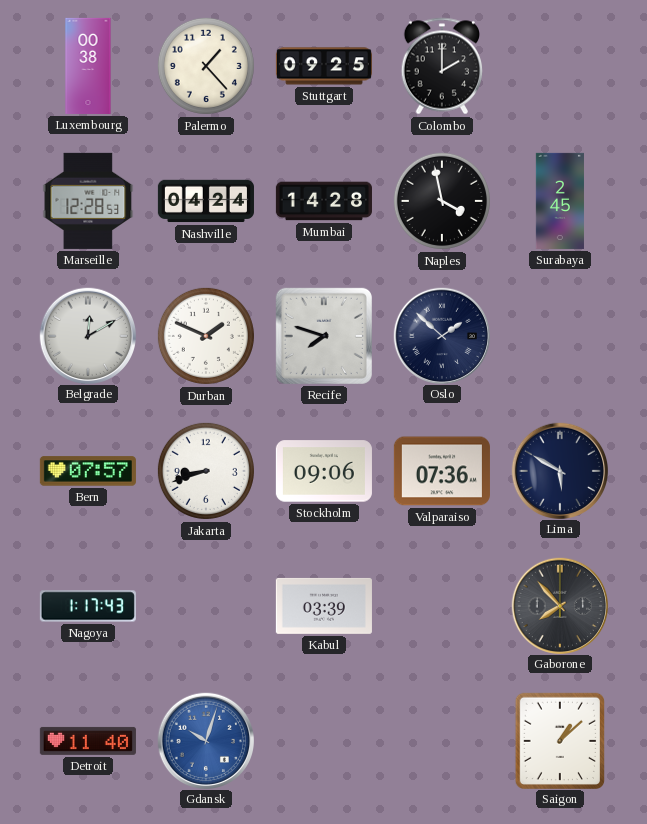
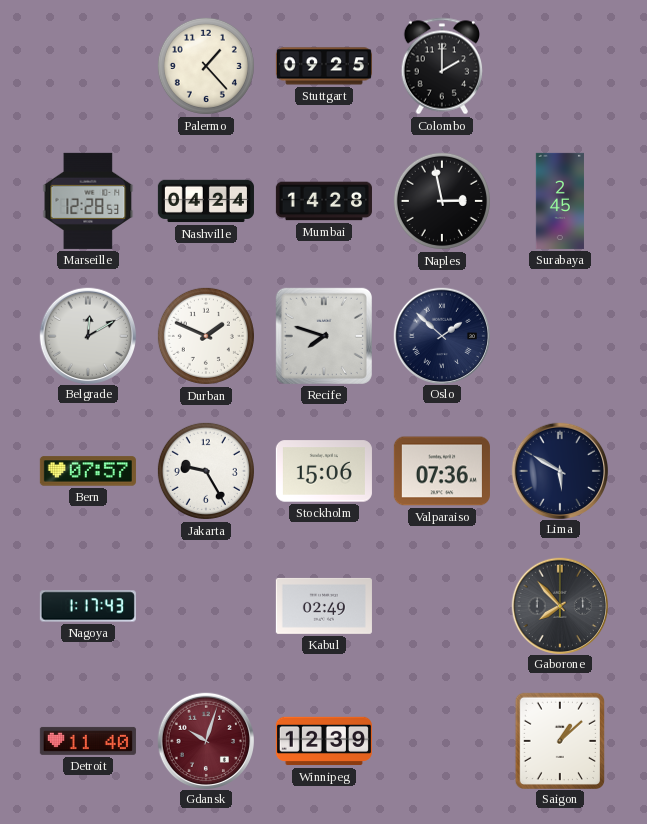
Luxembourg: 00:38 -> none (88, 66)
Naples: 3:58 -> 2:58 (442, 201)
Jakarta: 8:42 -> 9:25 (206, 471)
Stockholm: 09:06 -> 15:06 (324, 471)
Kabul: 03:39 -> 02:49 (324, 606)
Gdansk dial: blue -> burgundy (205, 740)
Winnipeg: none -> 12:39 (324, 741)
